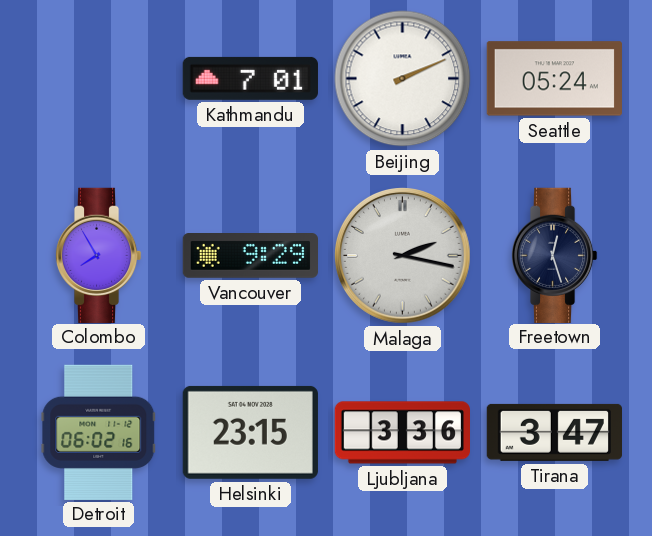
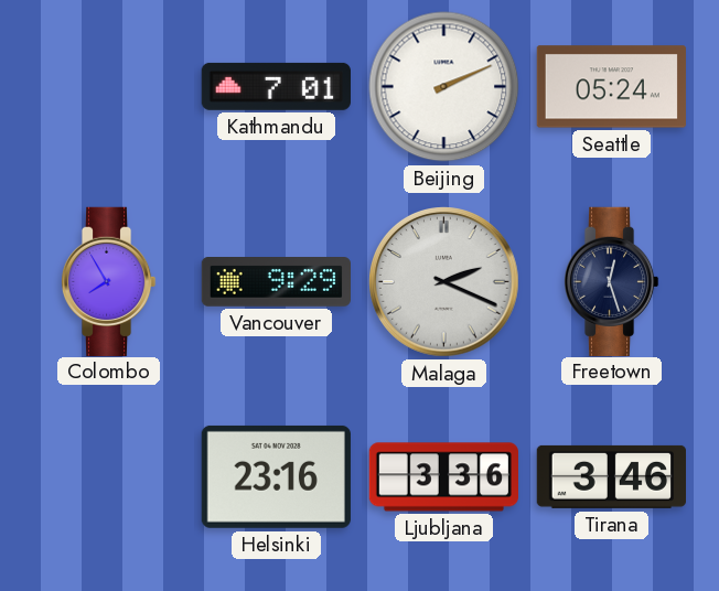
Malaga: 2:17 -> 2:19 (444, 282)
Detroit: 06:02 -> none (99, 432)
Helsinki: 23:15 -> 23:16 (276, 476)
Tirana: 3:47 -> 3:46 (611, 476)
